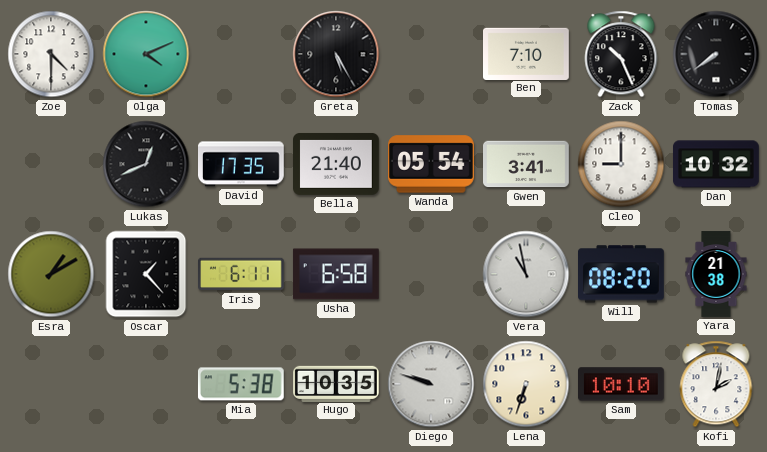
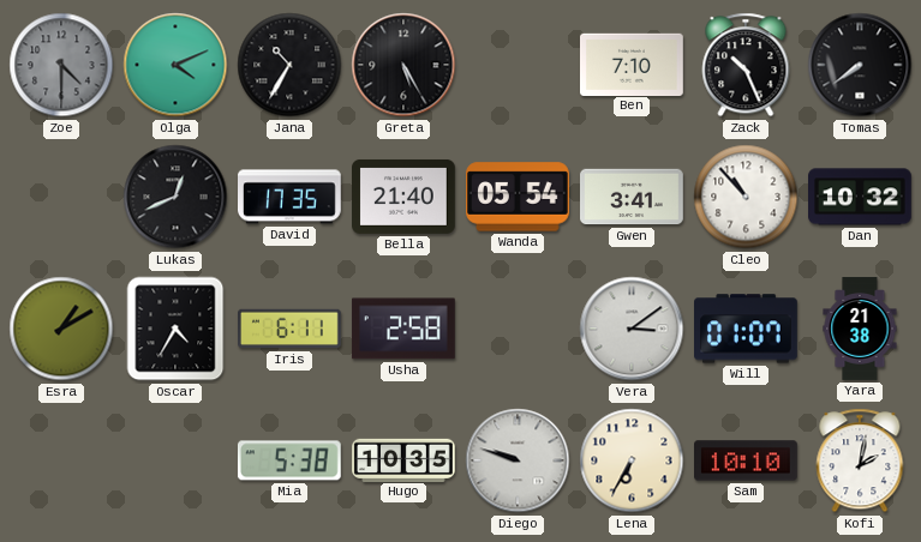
Zoe dial: white -> grey (61, 65)
Jana: none -> 10:35 (289, 65)
Cleo: 9:00 -> 10:53 (746, 197)
Oscar: 1:23 -> 4:35 (175, 329)
Usha: 6:58 -> 2:58 (403, 329)
Vera: 10:58 -> 3:09 (632, 329)
Will: 08:20 -> 01:07 (747, 329)
Lena: 6:33 -> 6:35 (632, 460)
